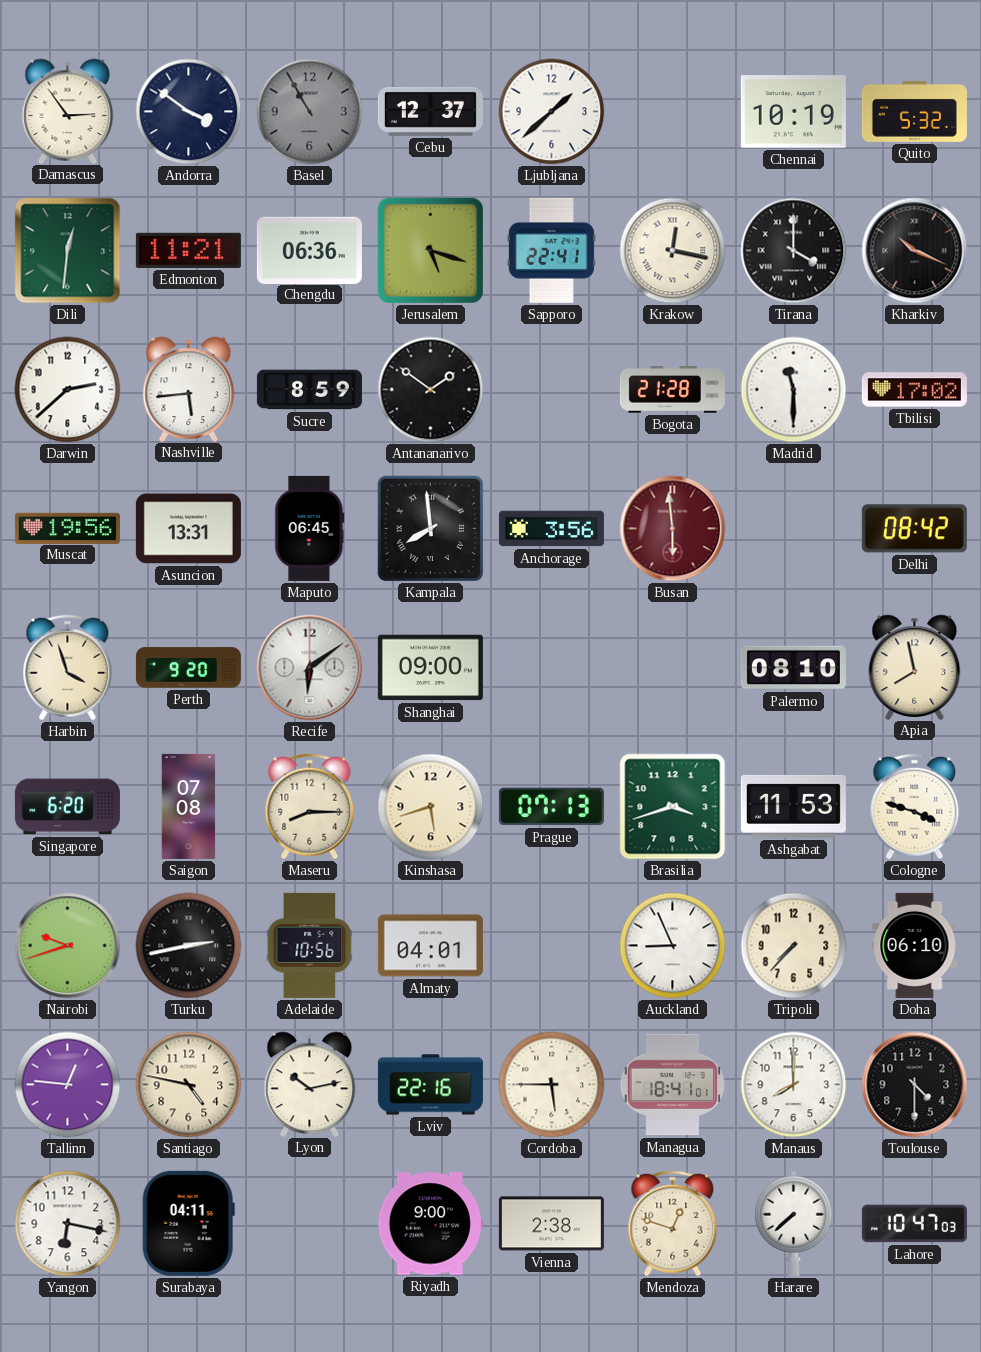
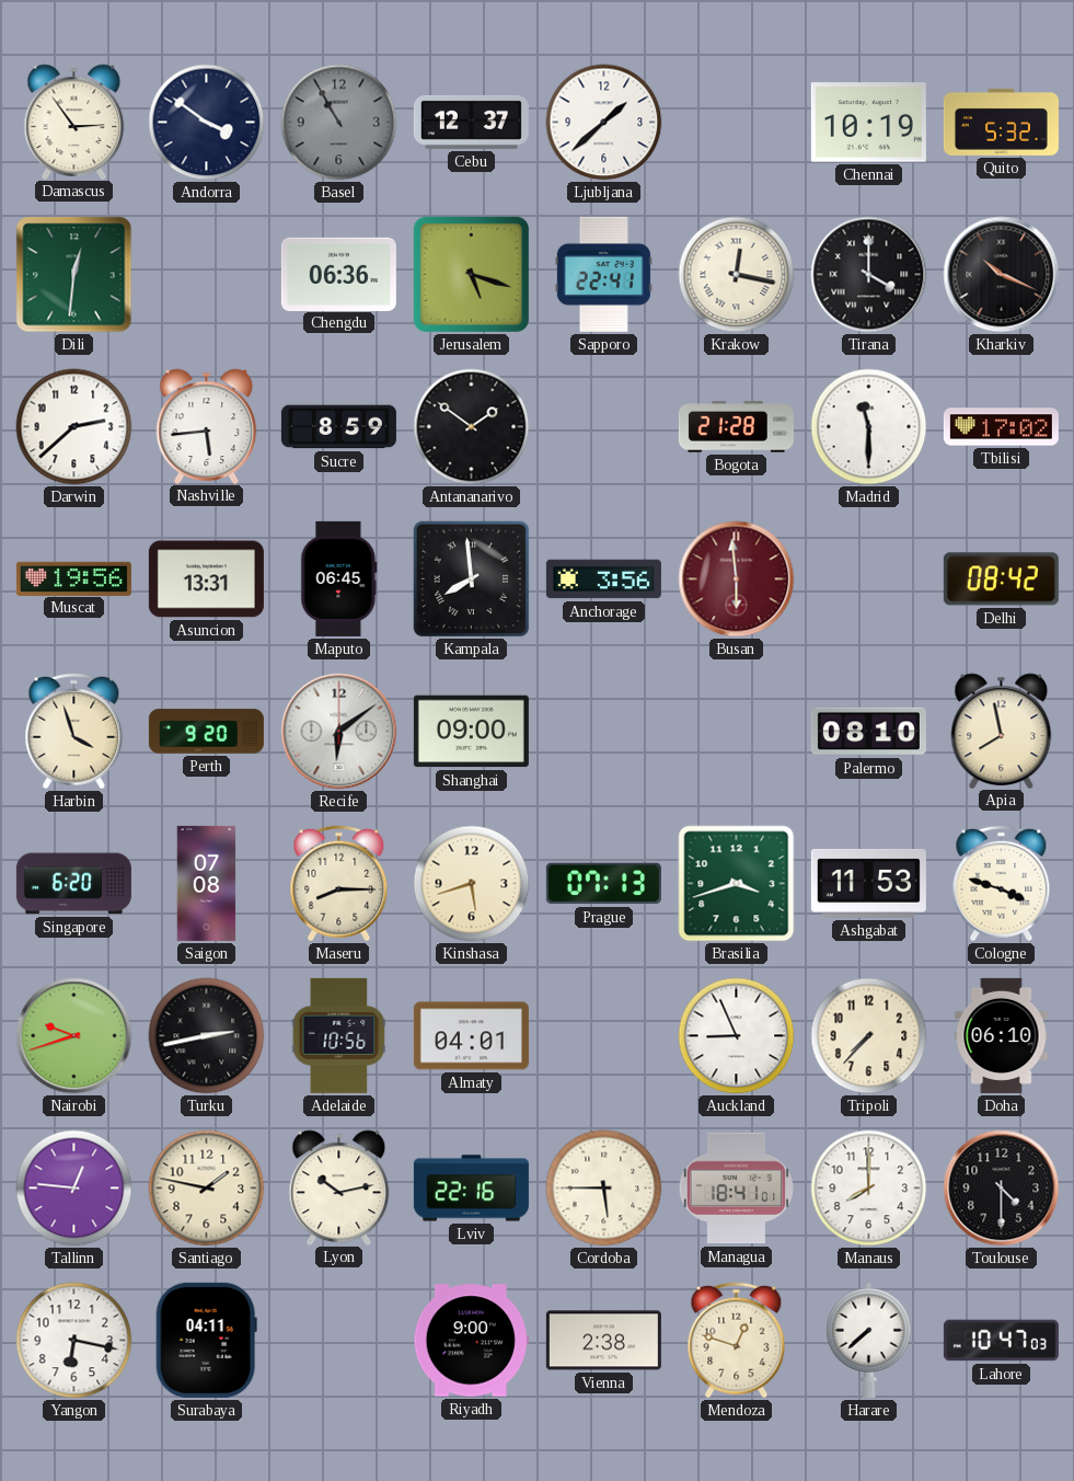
Edmonton: 11:21 -> none (188, 250)
Santiago: 4:47 -> 1:47 (207, 1189)
